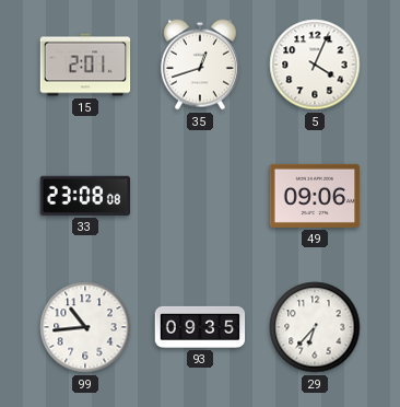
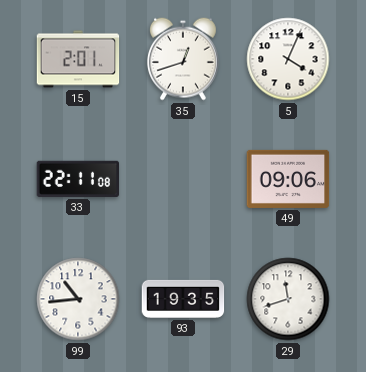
33: 23:08 -> 22:11 (78, 179)
93: 09:35 -> 19:35 (183, 299)
29: 6:37 -> 11:42 (288, 299)
